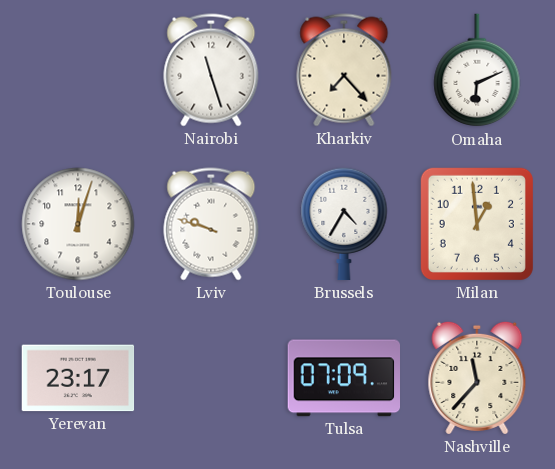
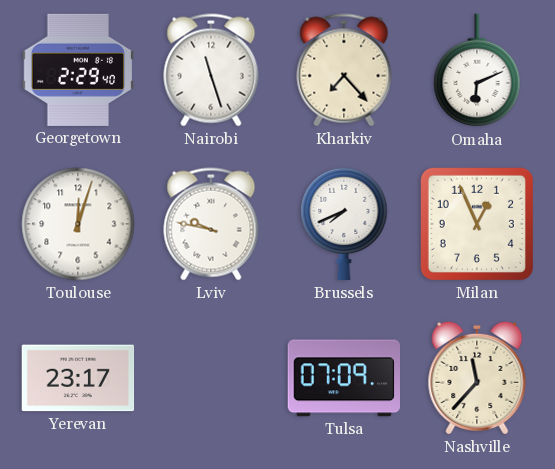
Georgetown: none -> 2:29 (78, 70)
Lviv: 9:48 -> 9:47 (211, 224)
Brussels: 4:35 -> 7:41 (344, 224)
Milan: 12:59 -> 12:56 (477, 224)
